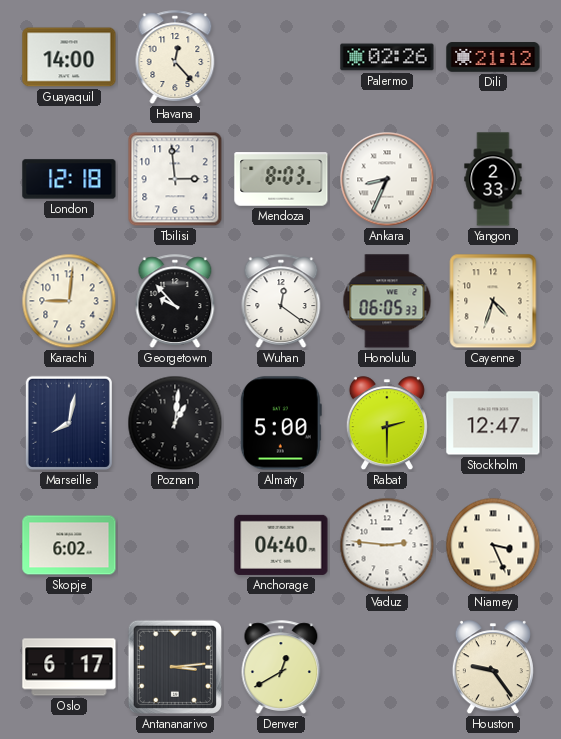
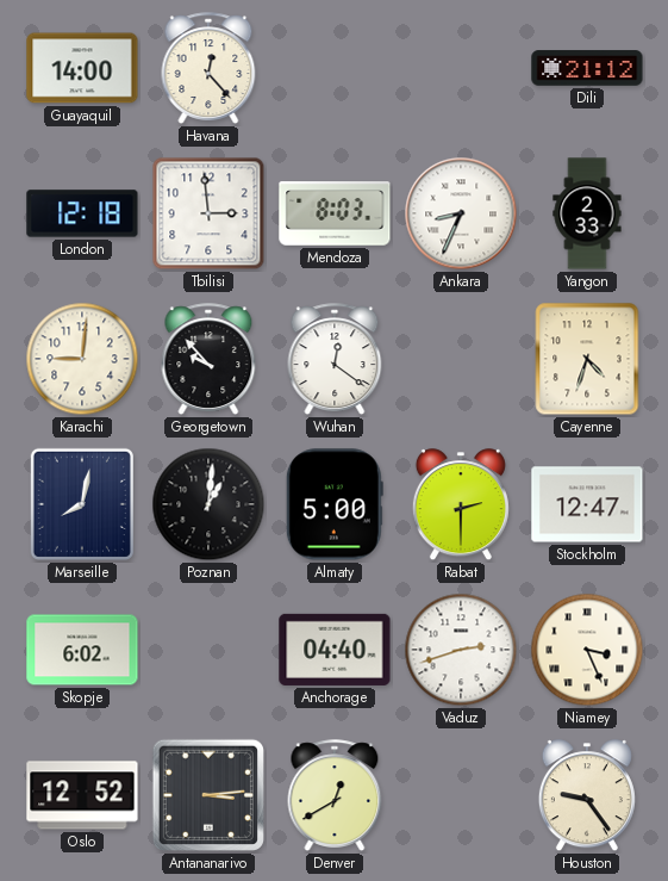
Palermo: 02:26 -> none (387, 57)
Honolulu: 06:05 -> none (387, 301)
Vaduz: 2:46 -> 2:42 (461, 650)
Oslo: 6:17 -> 12:52 (82, 795)
